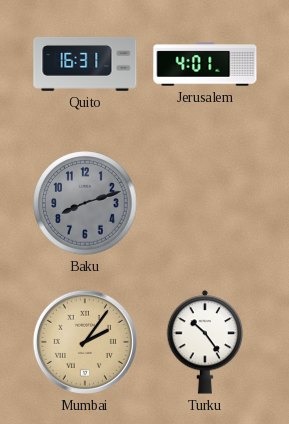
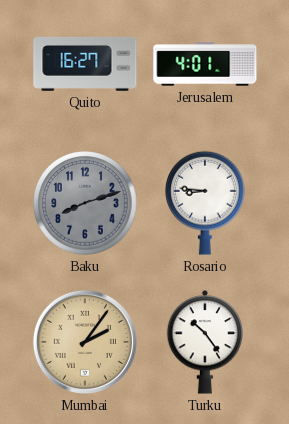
Quito: 16:31 -> 16:27 (85, 64)
Rosario: none -> 8:46 (206, 203)
